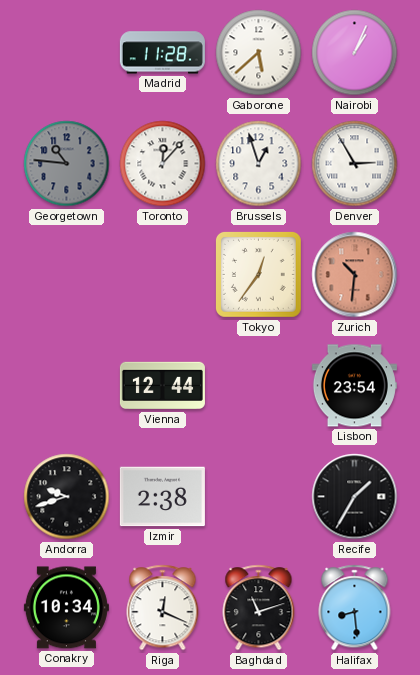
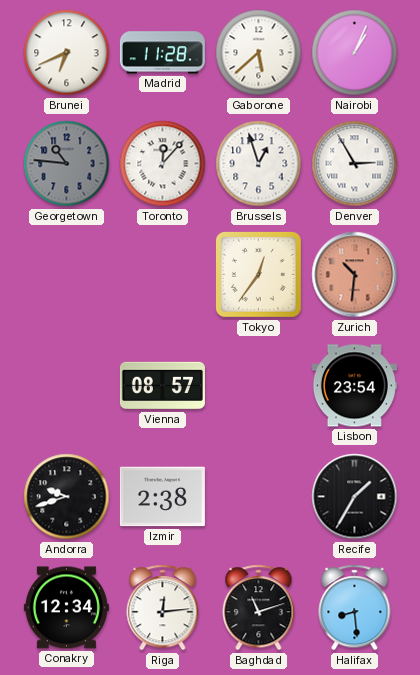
Brunei: none -> 6:41 (67, 53)
Vienna: 12:44 -> 08:57 (162, 386)
Conakry: 10:34 -> 12:34 (66, 608)
Riga: 12:19 -> 12:14 (163, 608)
